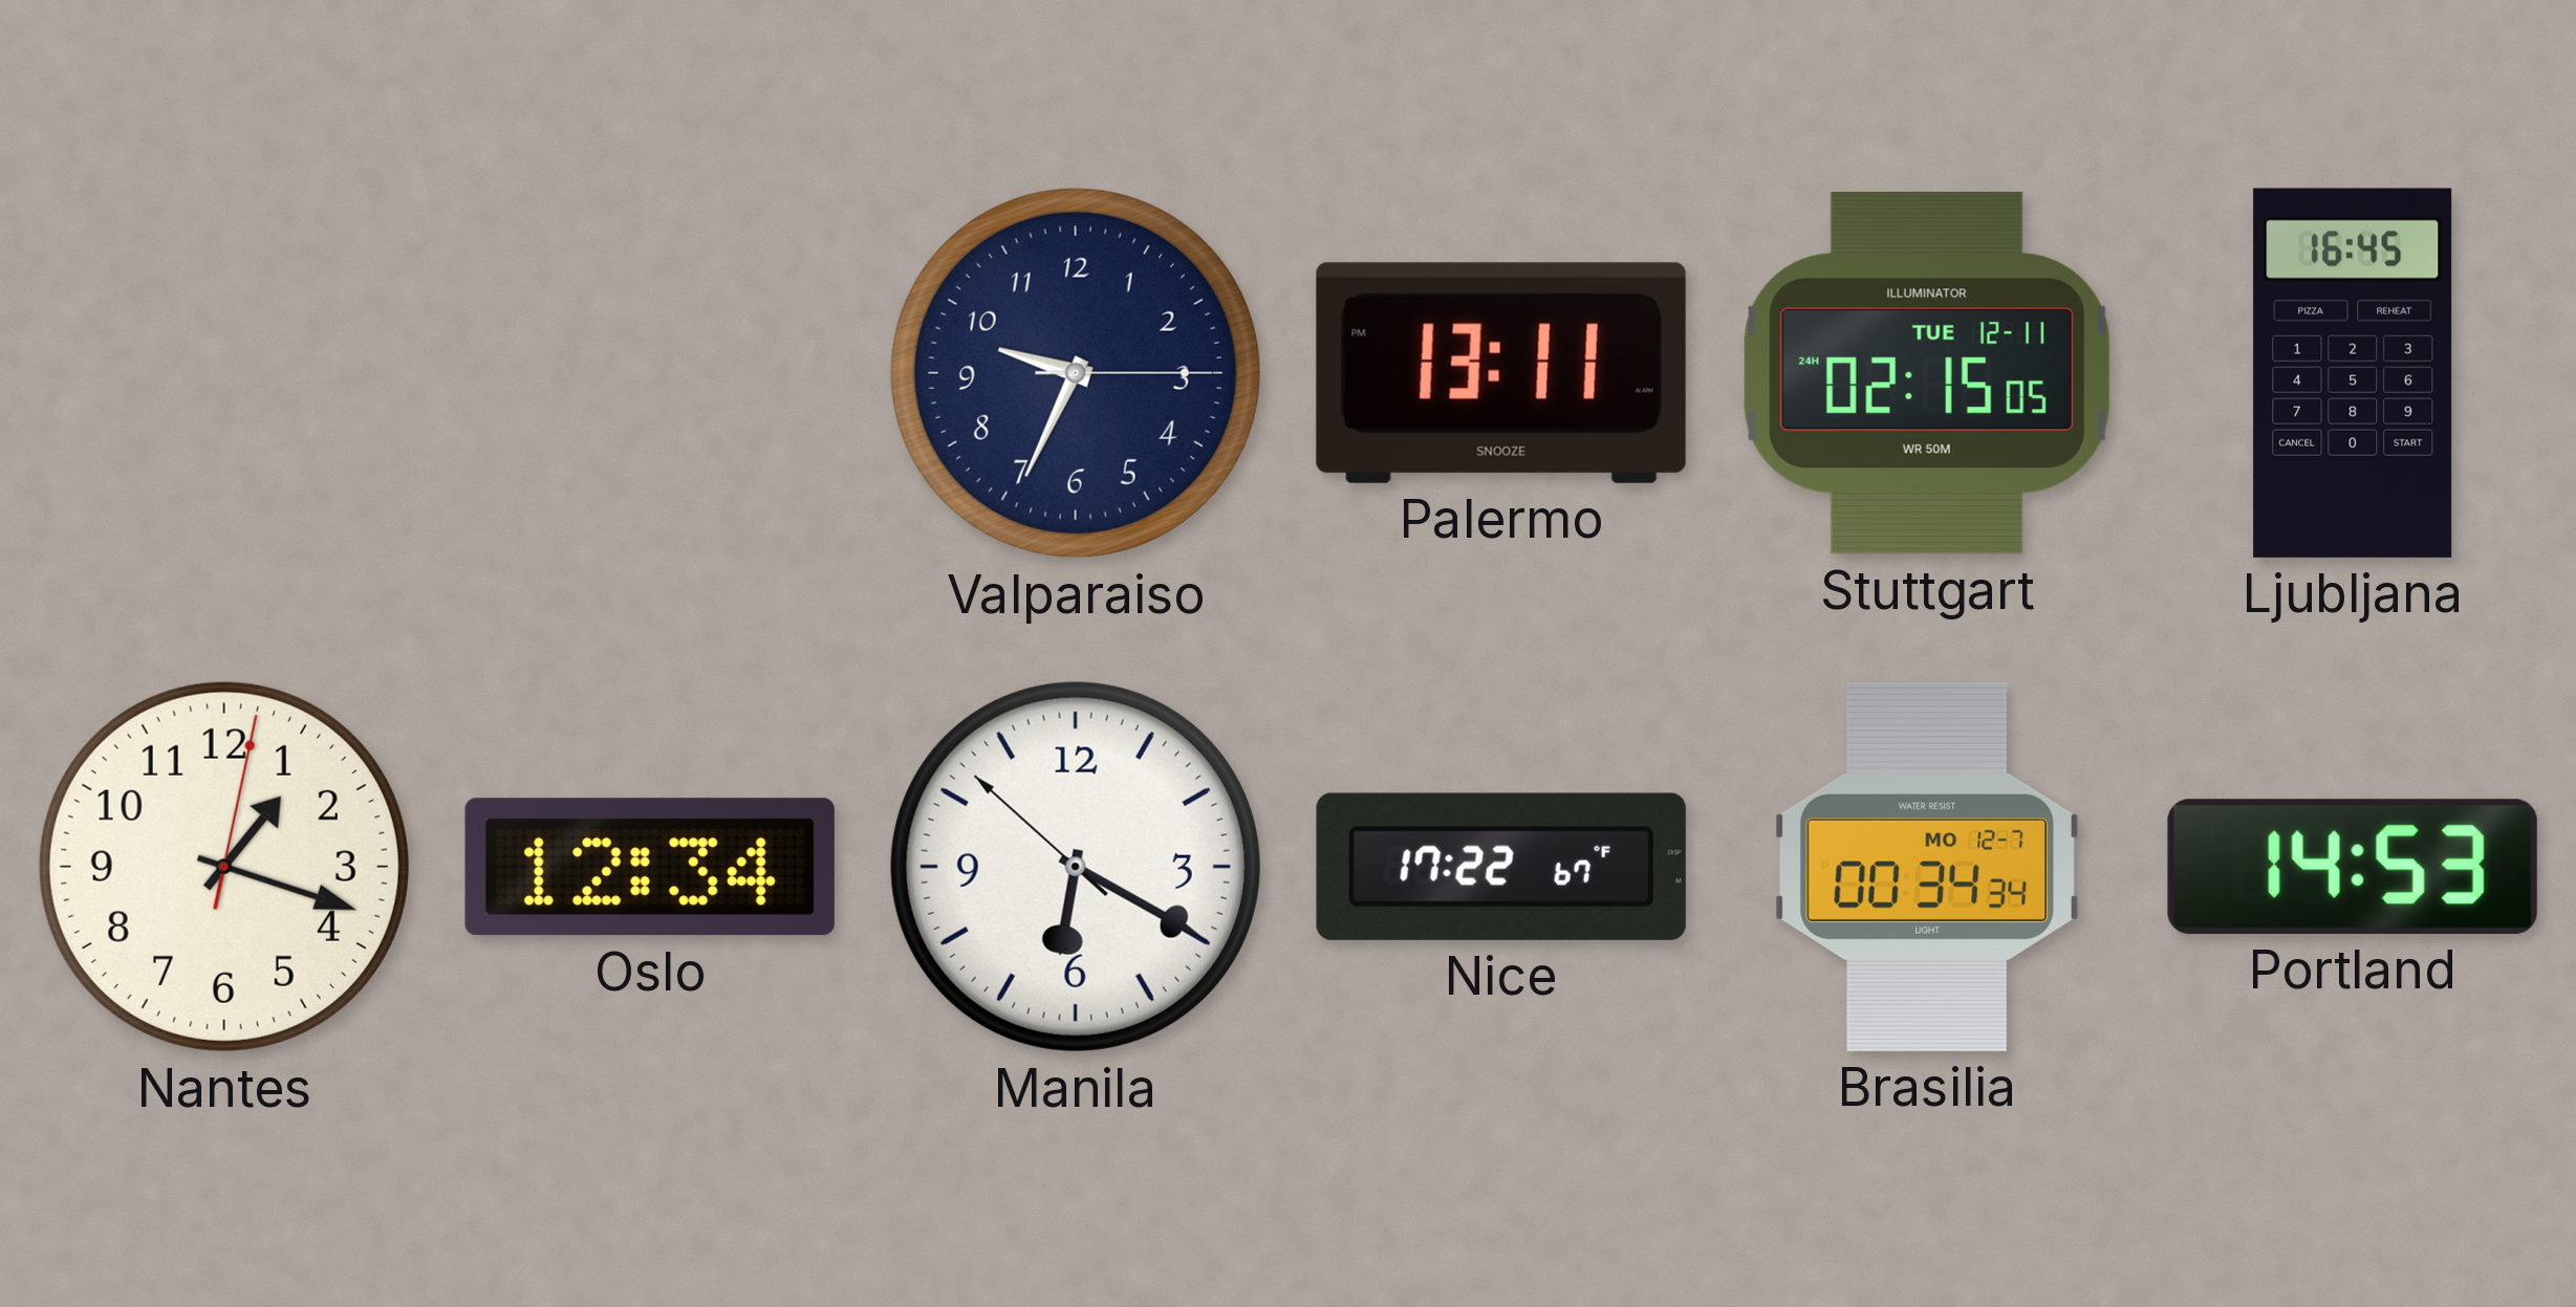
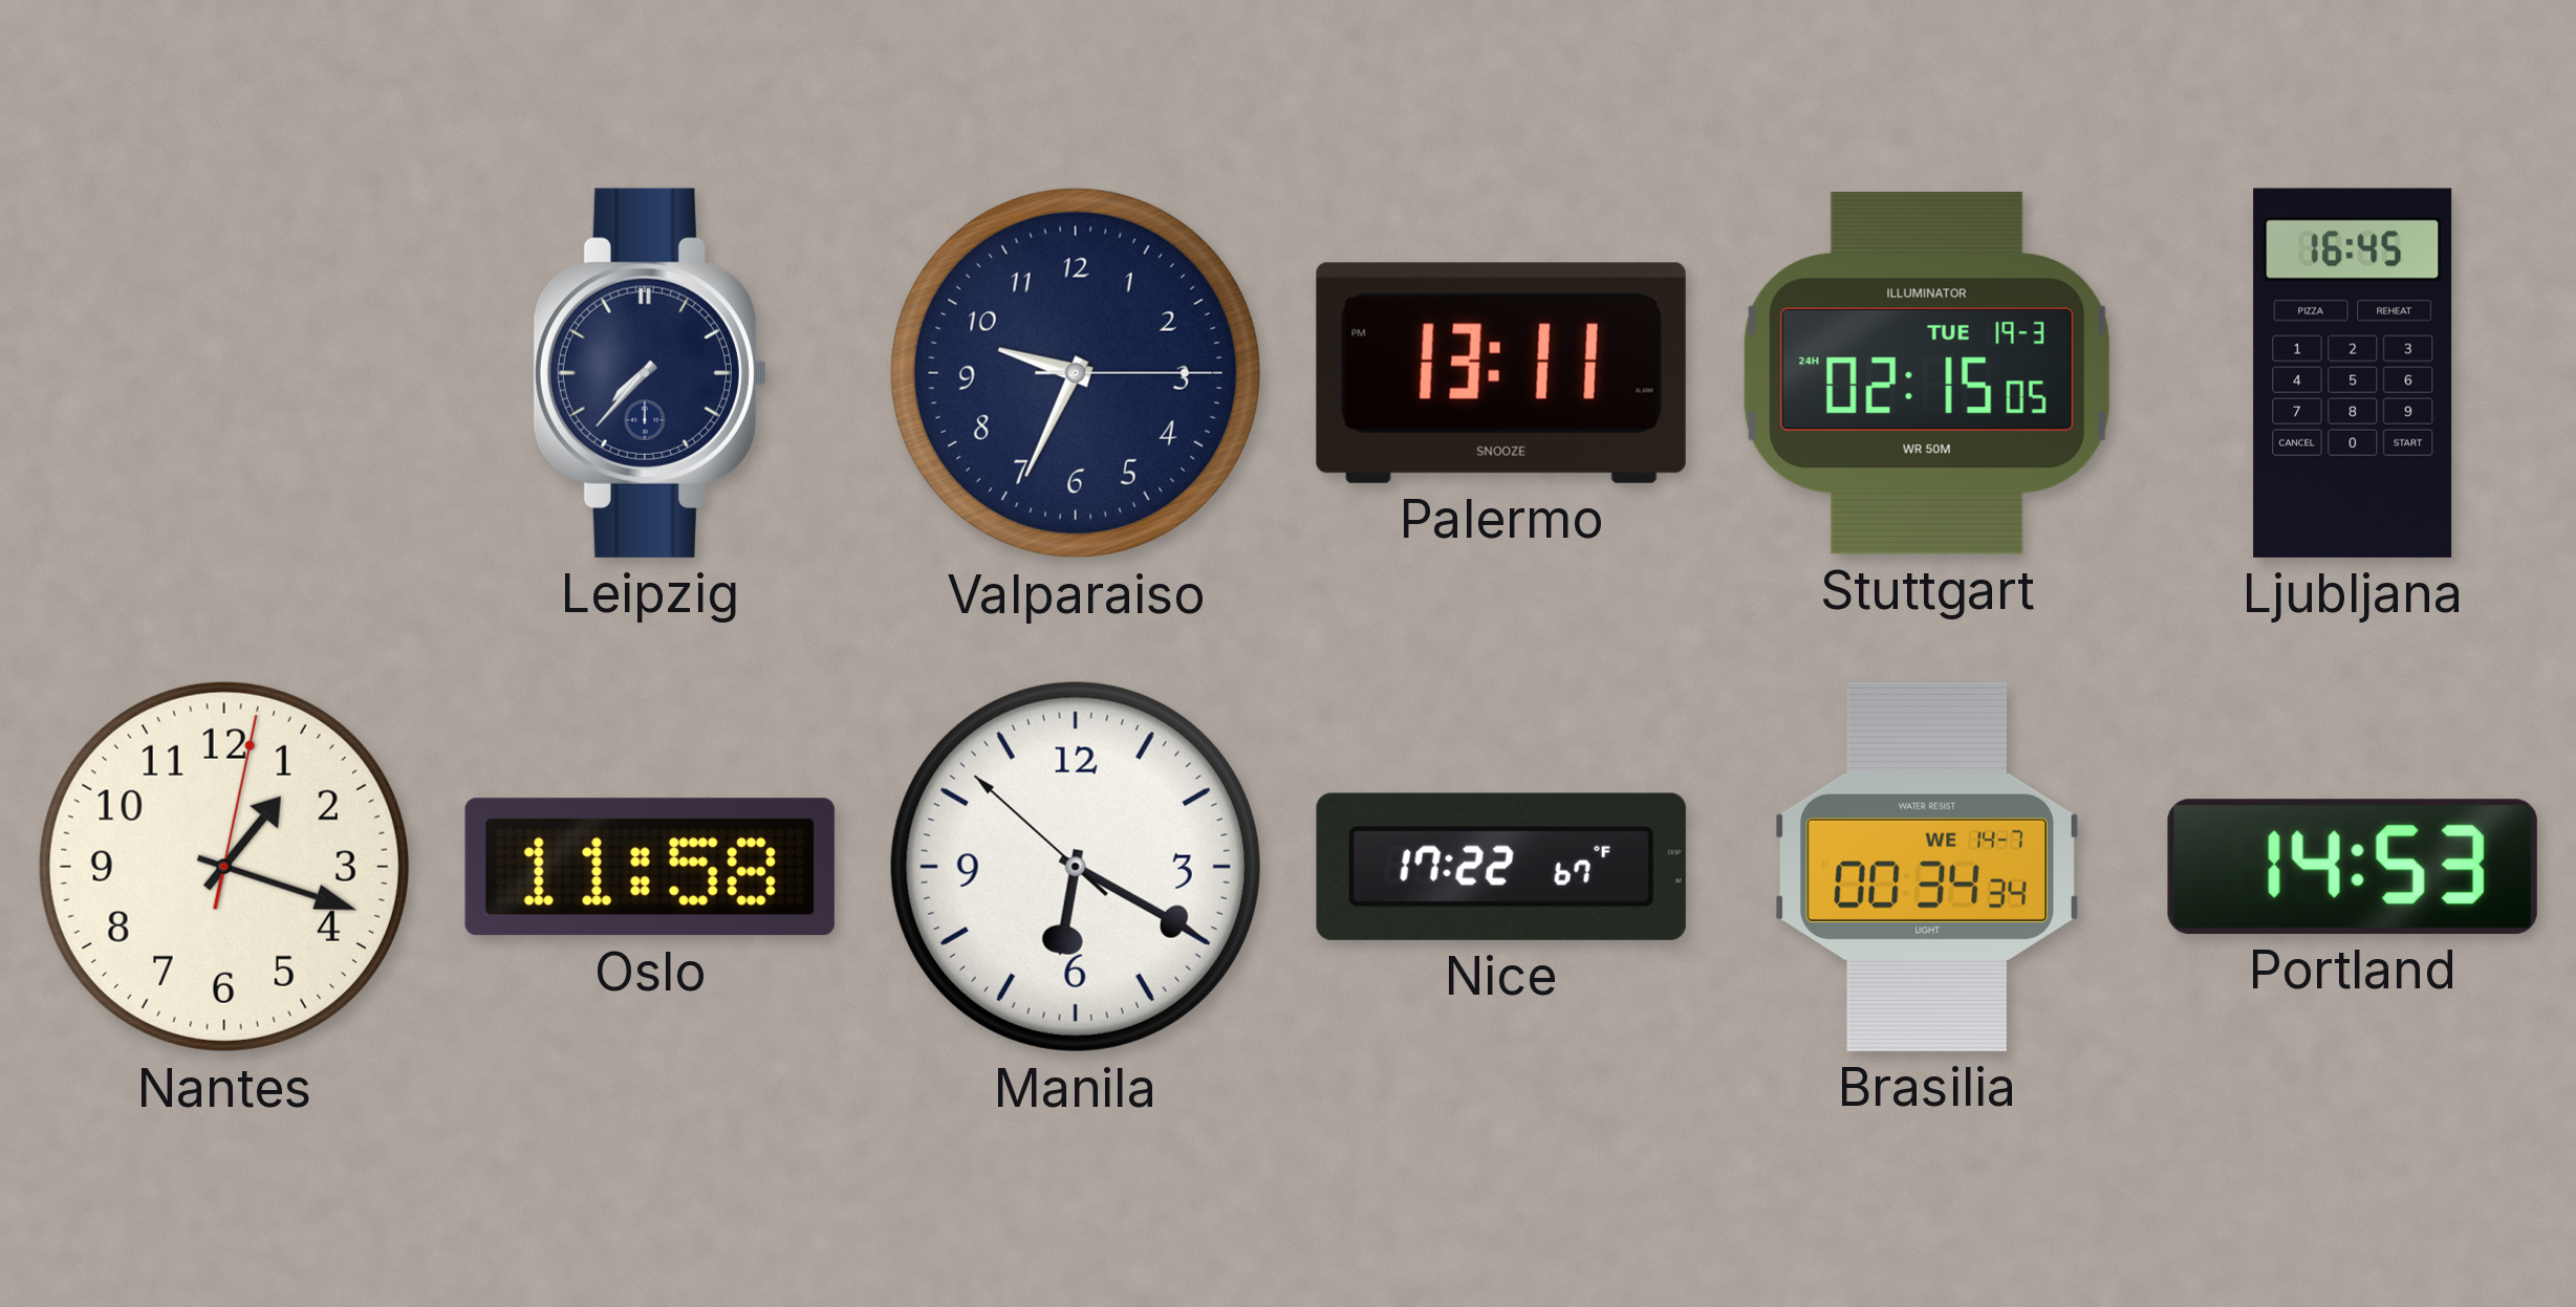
Leipzig: none -> 7:37 (650, 373)
Stuttgart date: TUE 12-11 -> TUE 19-3 (1927, 373)
Oslo: 12:34 -> 11:58 (650, 867)
Brasilia date: MO 12-7 -> WE 14-7 (1927, 867)
